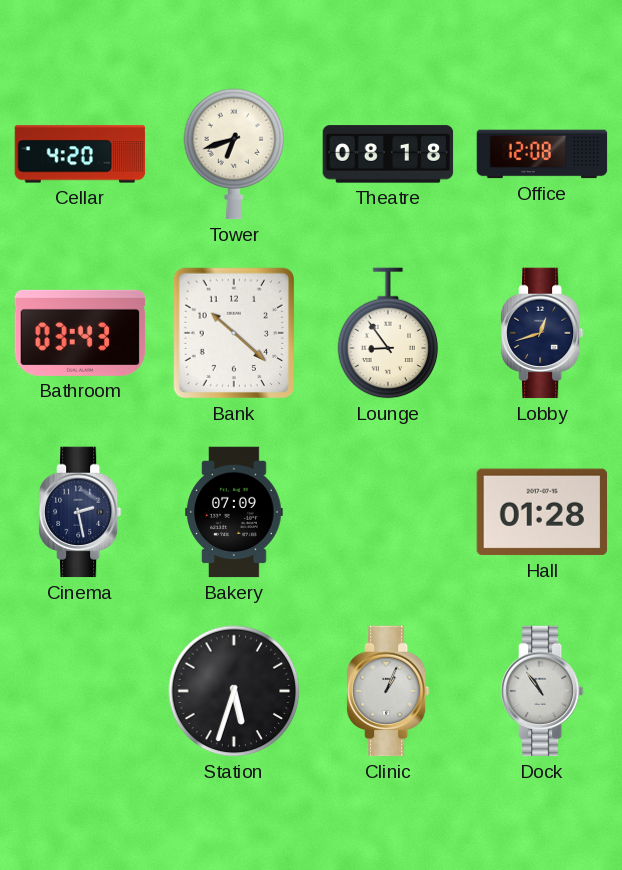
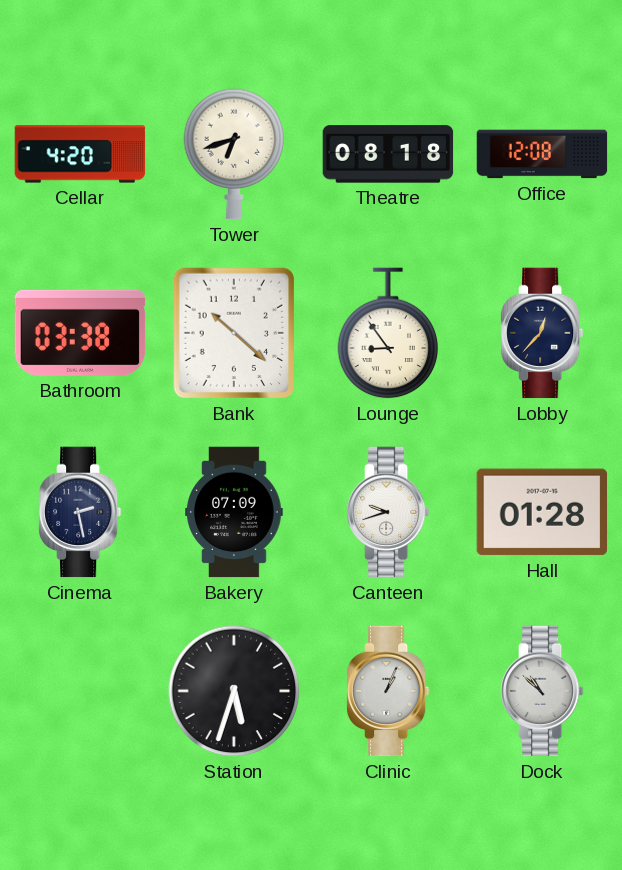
Bathroom: 03:43 -> 03:38 (80, 333)
Lobby: 12:42 -> 12:37 (542, 333)
Canteen: none -> 9:42 (388, 512)
Dock: 10:54 -> 10:52 (542, 691)
